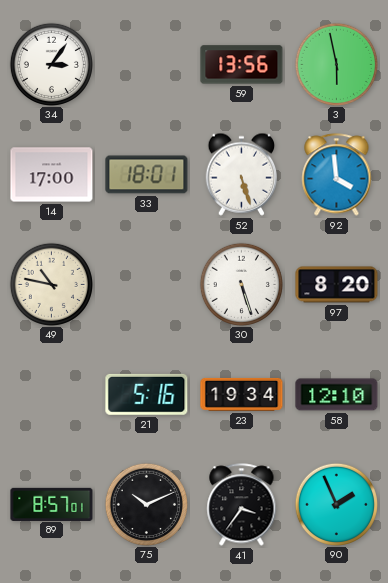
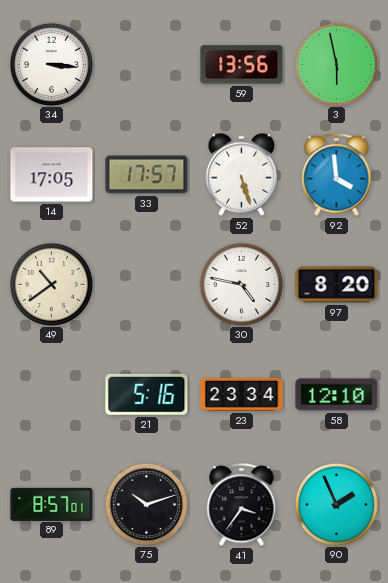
34: 3:06 -> 3:16 (51, 64)
14: 17:00 -> 17:05 (52, 175)
33: 18:01 -> 17:57 (147, 175)
49: 10:47 -> 10:39 (51, 284)
30: 5:27 -> 4:47 (241, 284)
23: 19:34 -> 23:34 (242, 394)
75: 10:11 -> 10:12 (146, 504)
